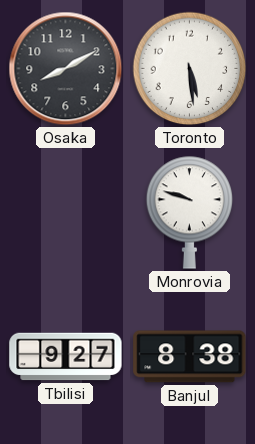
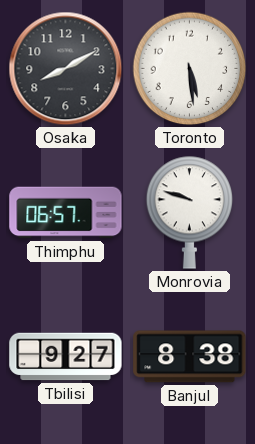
Thimphu: none -> 06:57 (66, 213)
